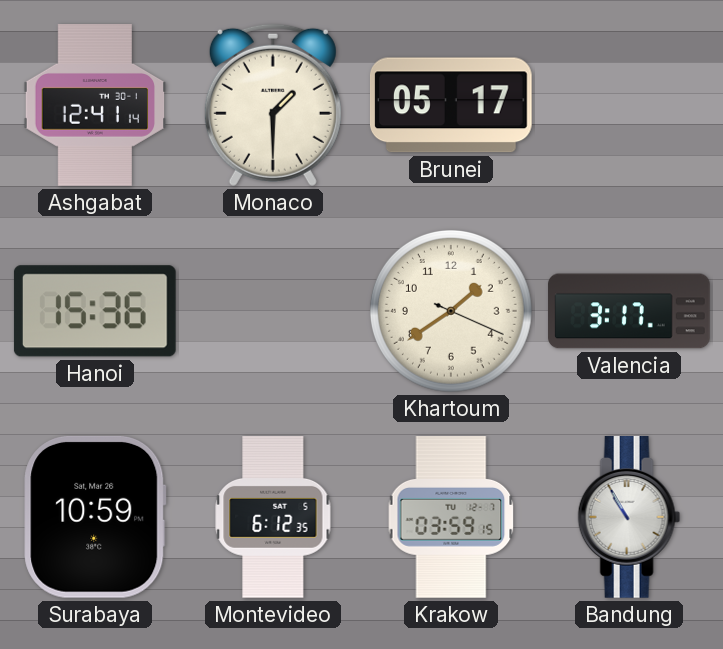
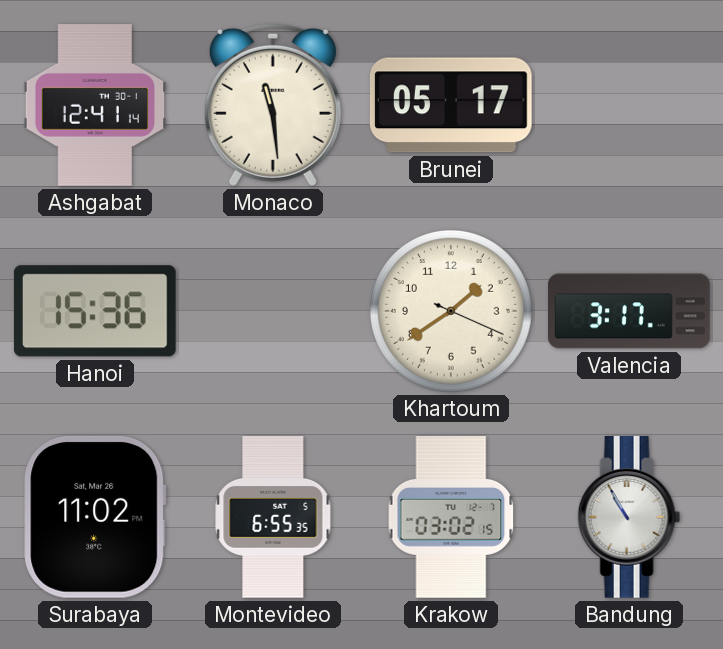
Monaco: 1:30 -> 11:29 (273, 105)
Surabaya: 10:59 -> 11:02 (95, 517)
Montevideo: 6:12 -> 6:55 (273, 518)
Krakow: 03:59 -> 03:02 (451, 517)
